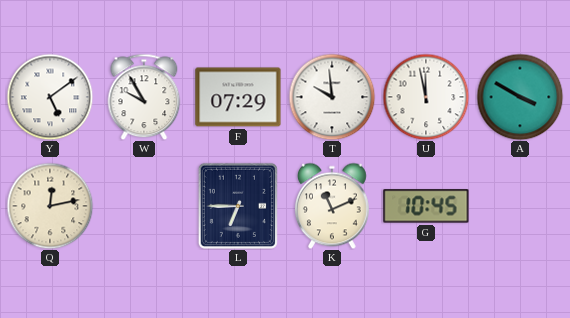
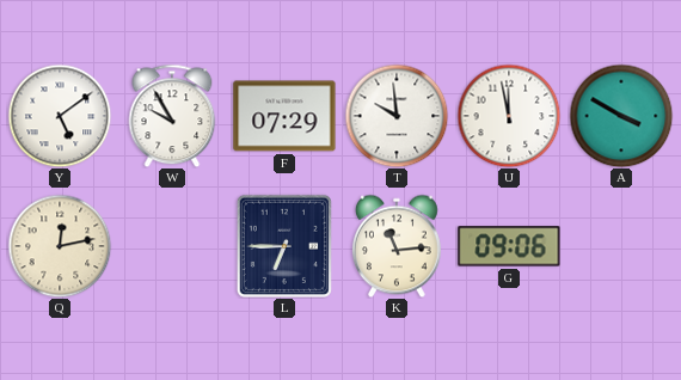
K: 11:11 -> 11:14 (397, 246)
G: 10:45 -> 09:06 (509, 246)
